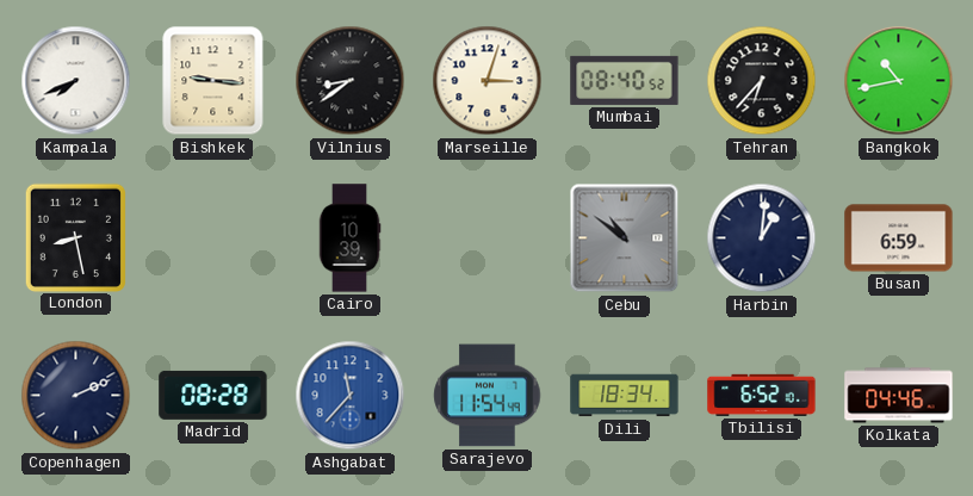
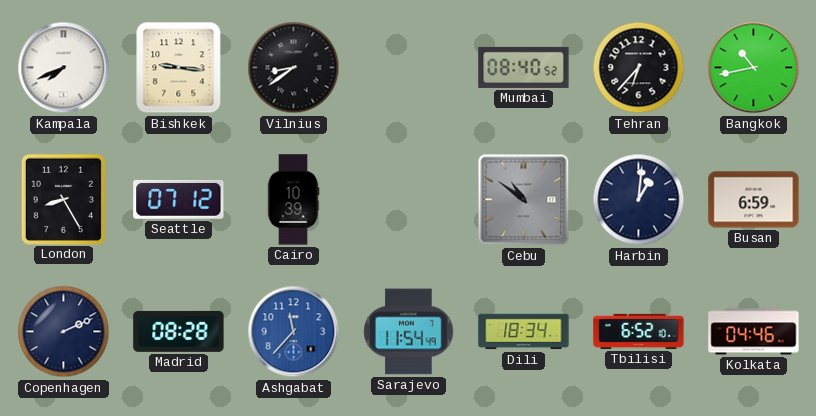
Marseille: 3:03 -> none (488, 81)
London: 8:28 -> 8:25 (63, 199)
Seattle: none -> 07:12 (179, 199)
